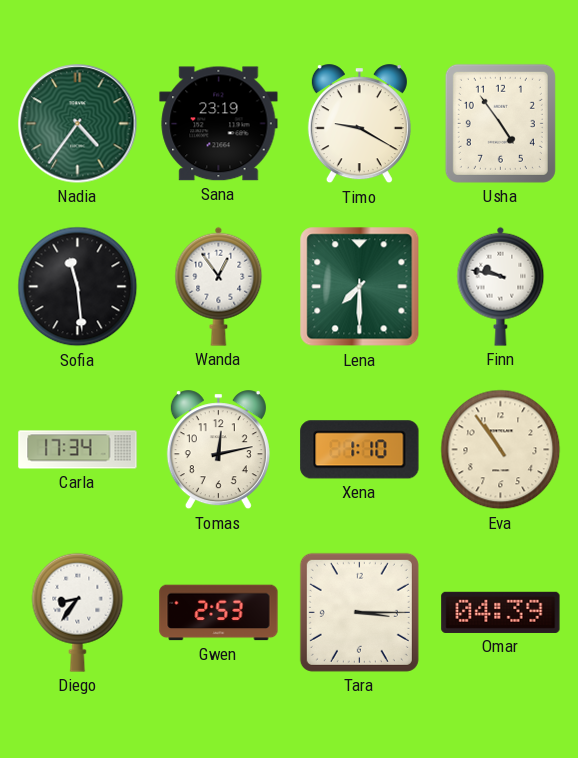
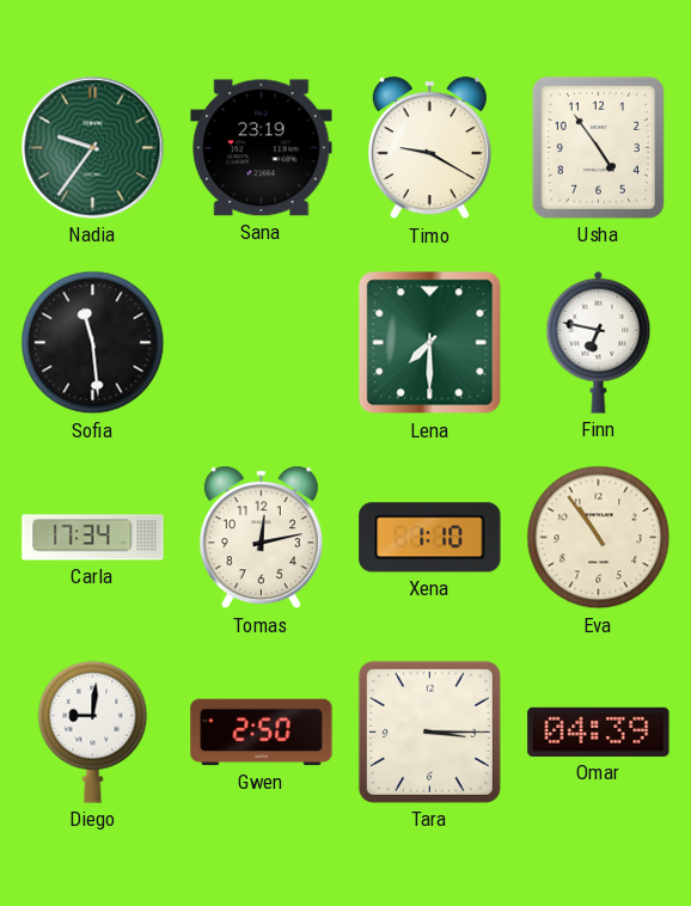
Nadia: 4:36 -> 9:36 (93, 148)
Wanda: 12:54 -> none (219, 286)
Finn: 9:47 -> 6:47 (599, 342)
Diego: 8:36 -> 9:01 (93, 731)
Gwen: 2:53 -> 2:50 (262, 733)
